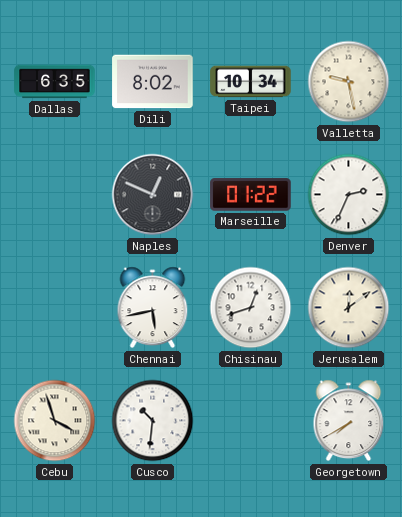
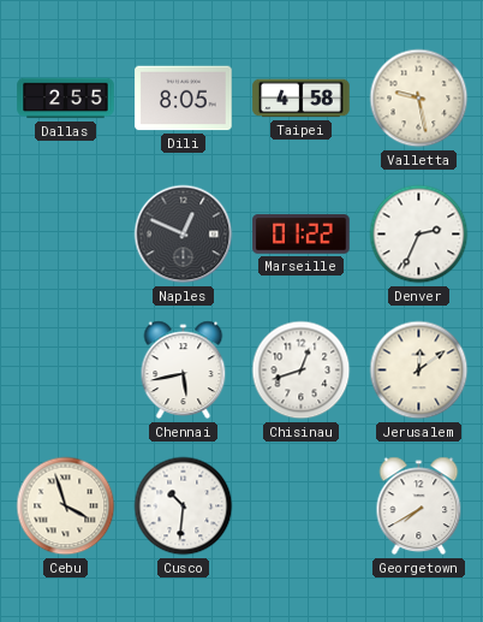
Dallas: 6:35 -> 2:55 (66, 99)
Dili: 8:02 -> 8:05 (184, 99)
Taipei: 10:34 -> 4:58 (302, 99)
